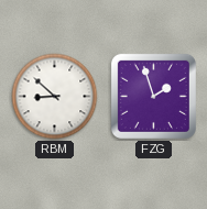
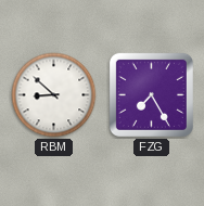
FZG: 1:57 -> 7:25 (151, 94)
